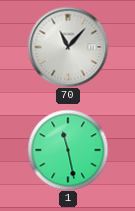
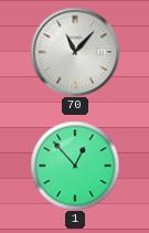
1: 11:28 -> 12:53 (75, 166)
